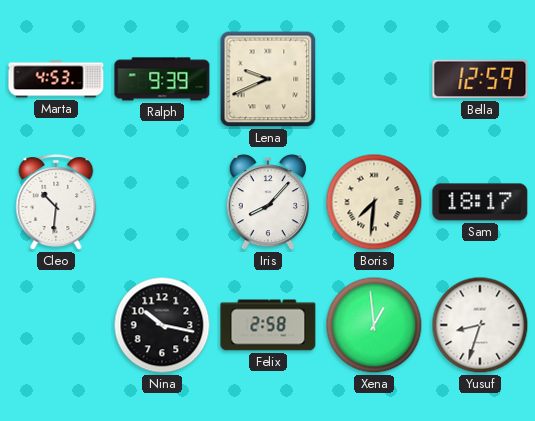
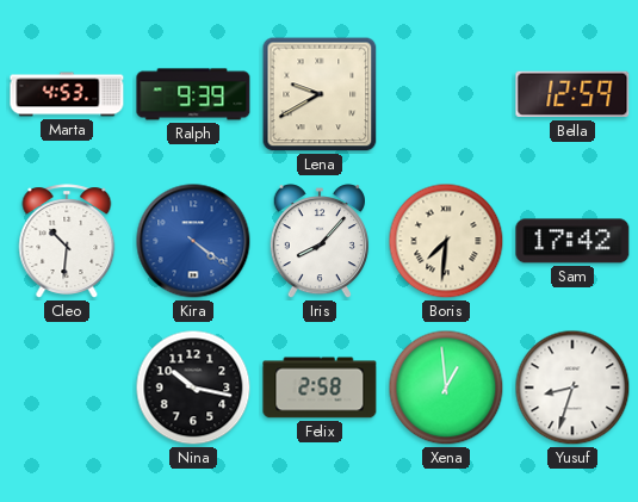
Lena: 9:41 -> 9:40 (320, 94)
Kira: none -> 4:21 (193, 241)
Sam: 18:17 -> 17:42 (572, 241)
